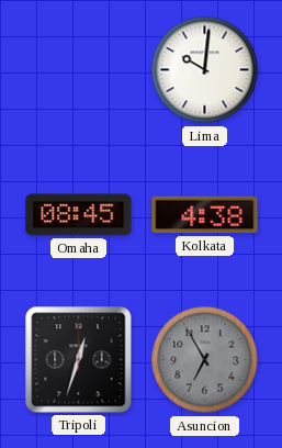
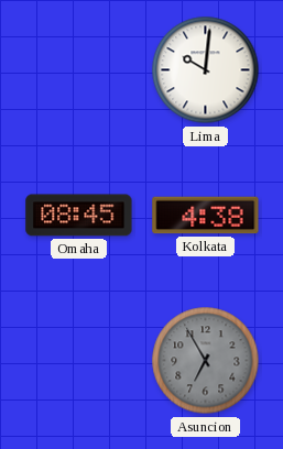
Tripoli: 12:33 -> none (79, 360)
